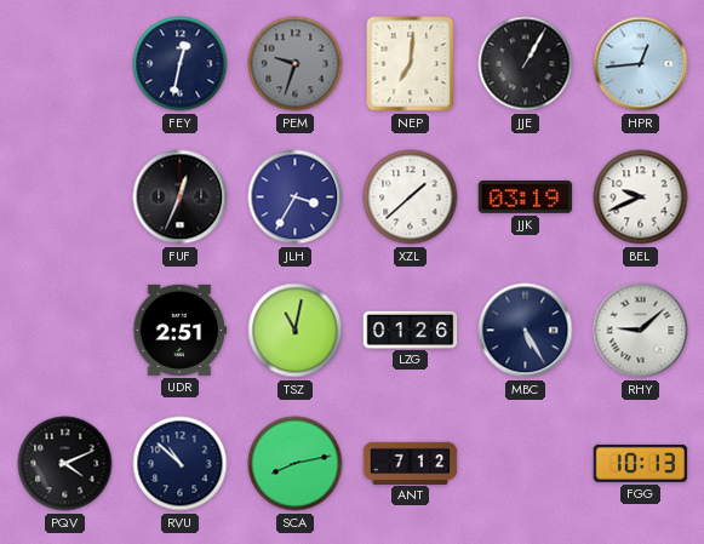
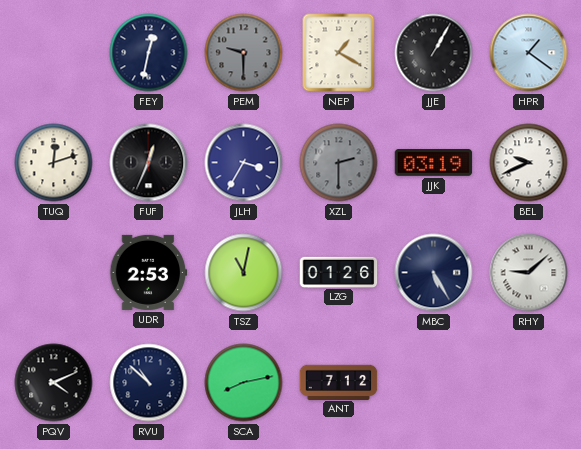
PEM: 9:33 -> 9:30 (244, 53)
NEP: 7:01 -> 1:20 (339, 53)
HPR: 12:44 -> 1:21 (529, 53)
TUQ: none -> 12:12 (54, 163)
XZL: 1:38 -> 2:30 (339, 163)
XZL dial: white -> grey (339, 163)
UDR: 2:51 -> 2:53 (149, 272)
FGG: 10:13 -> none (641, 463)
